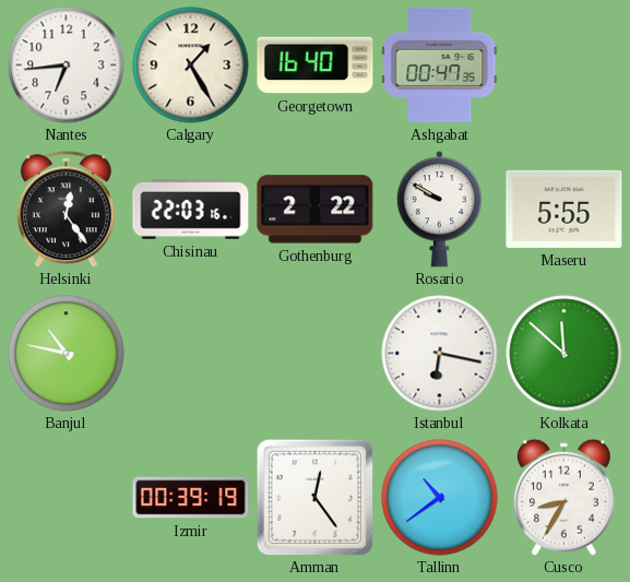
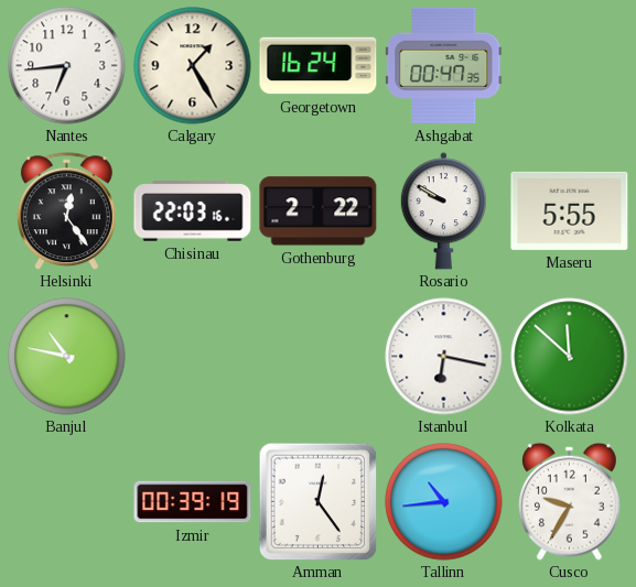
Georgetown: 16:40 -> 16:24 (319, 66)
Tallinn: 10:39 -> 10:44 (444, 502)
Cusco: 8:35 -> 9:35 (569, 501)
